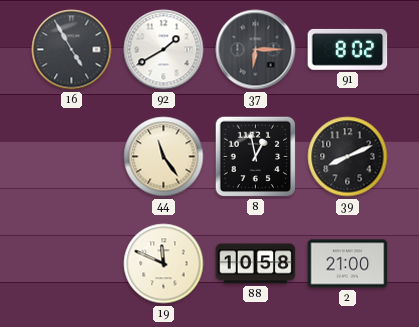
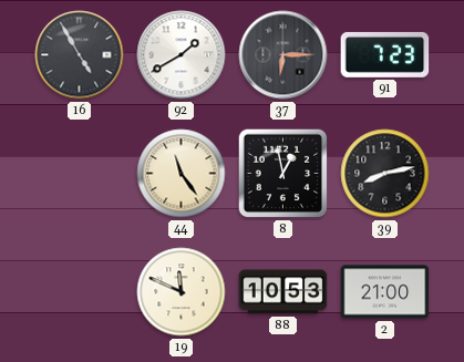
91: 8:02 -> 7:23 (385, 54)
39: 8:11 -> 8:13 (385, 174)
88: 10:58 -> 10:53 (283, 292)
